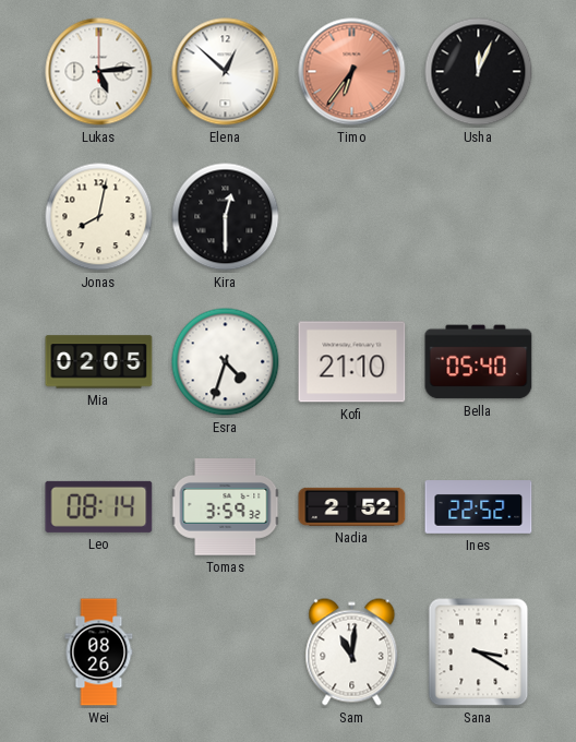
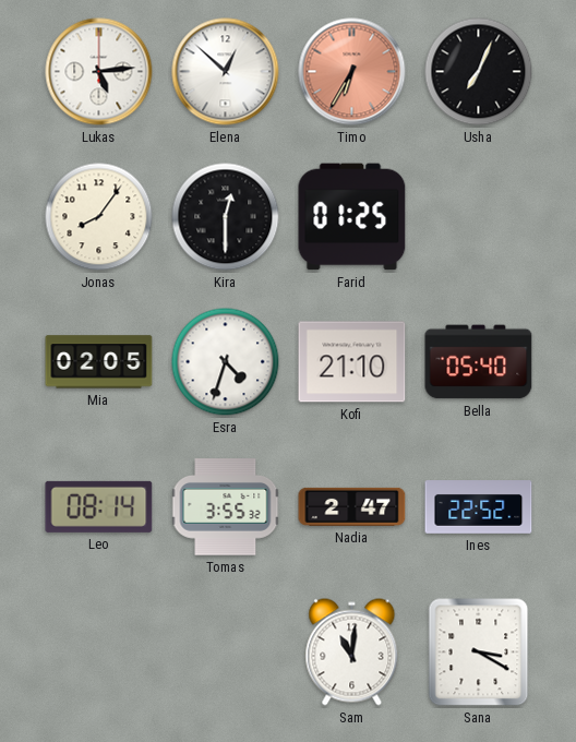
Timo: 6:36 -> 6:35 (352, 72)
Usha: 12:04 -> 7:04 (479, 72)
Jonas: 8:02 -> 8:06 (99, 217)
Farid: none -> 01:25 (352, 217)
Tomas: 3:59 -> 3:55 (226, 507)
Nadia: 2:52 -> 2:47 (352, 506)
Wei: 08:26 -> none (99, 653)
